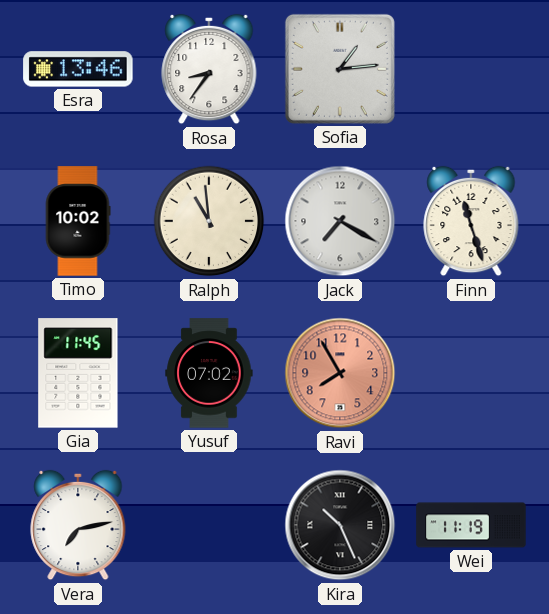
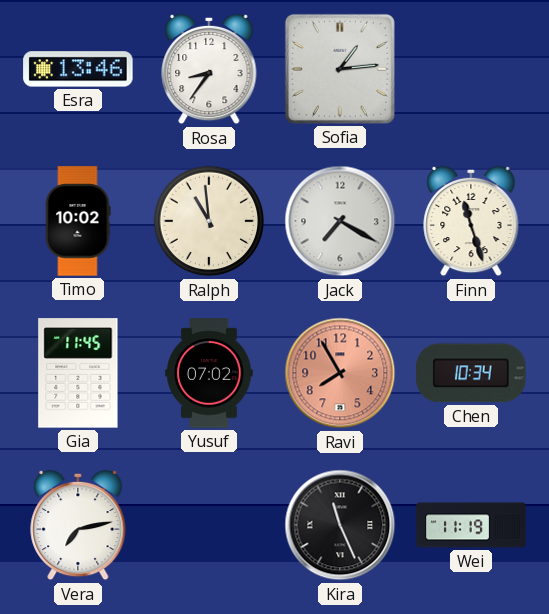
Chen: none -> 10:34 (471, 373)
Kira: 10:26 -> 11:26 (340, 525)
